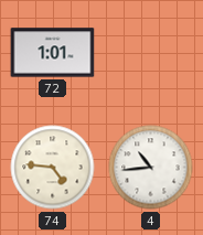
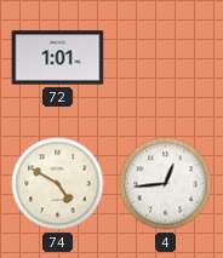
74: 4:46 -> 4:50 (58, 184)
4: 10:44 -> 12:44 (166, 184)
